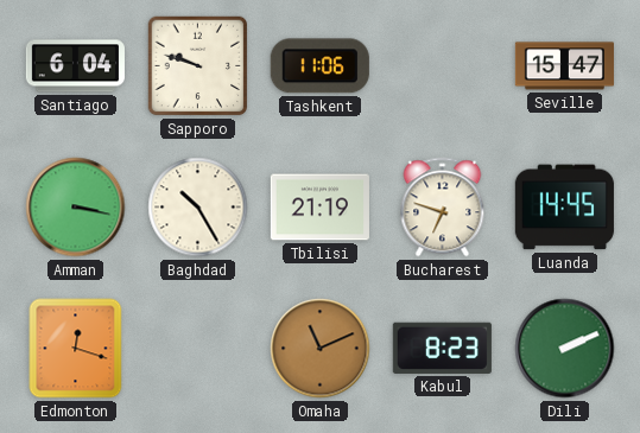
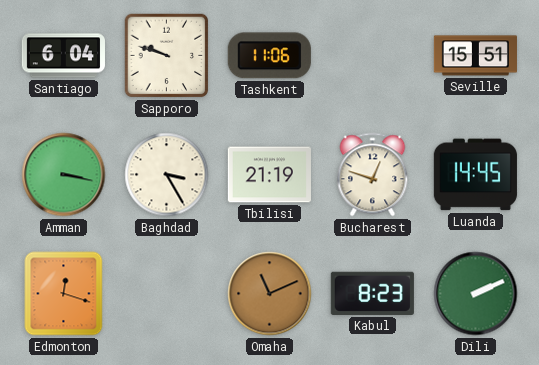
Seville: 15:47 -> 15:51 (475, 56)
Baghdad: 10:25 -> 3:25 (167, 175)
Bucharest: 6:48 -> 12:48 (373, 175)
